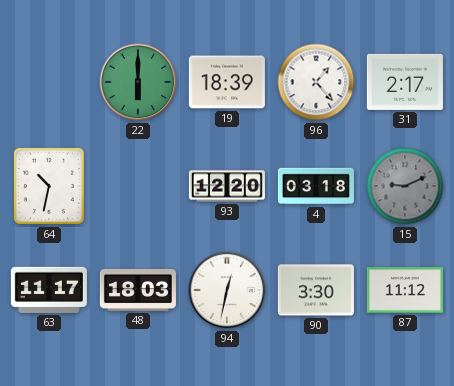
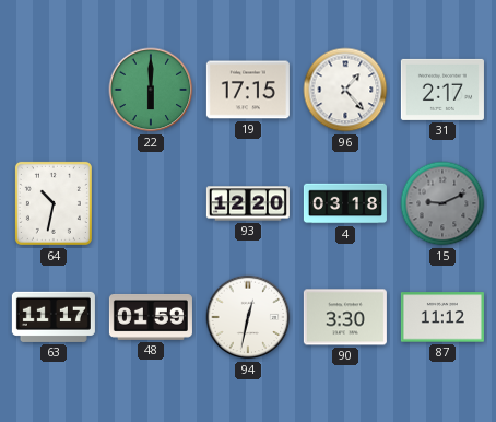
19: 18:39 -> 17:15 (248, 90)
48: 18:03 -> 01:59 (151, 317)
